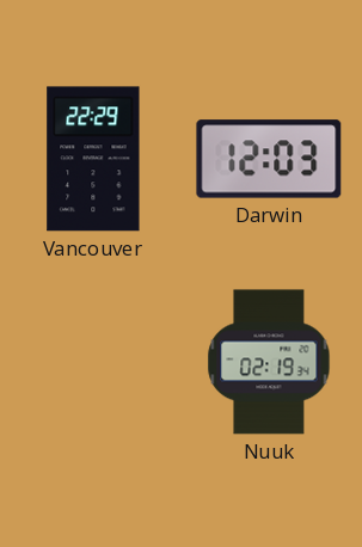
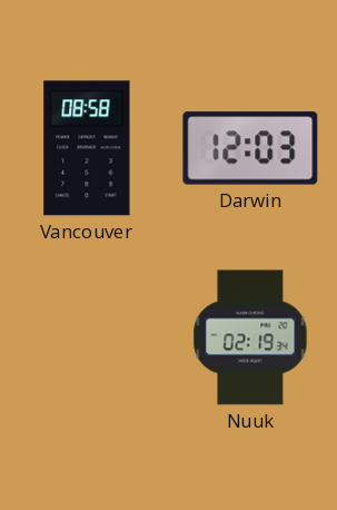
Vancouver: 22:29 -> 08:58 (87, 148)
